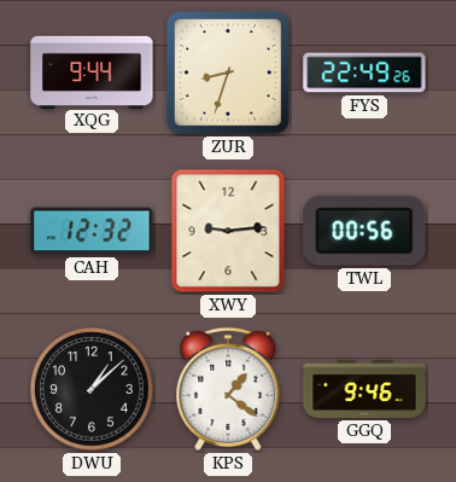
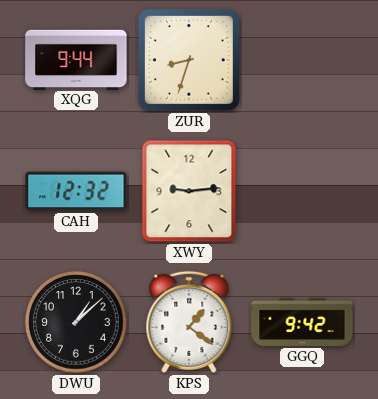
FYS: 22:49 -> none (364, 72)
TWL: 00:56 -> none (364, 231)
GGQ: 9:46 -> 9:42 (302, 322)
